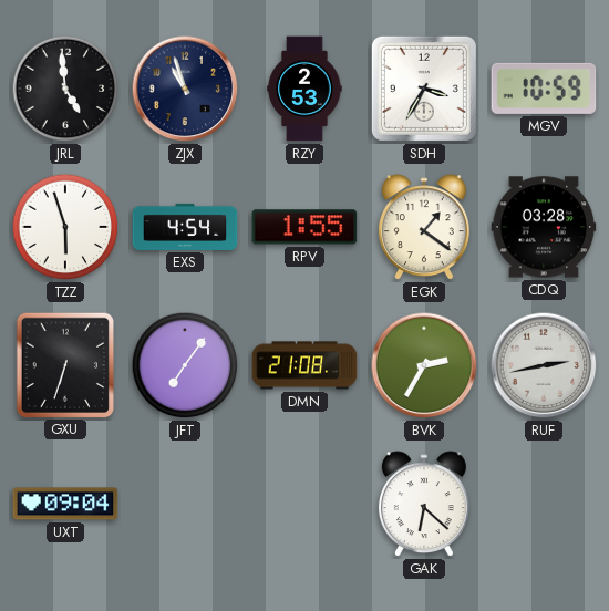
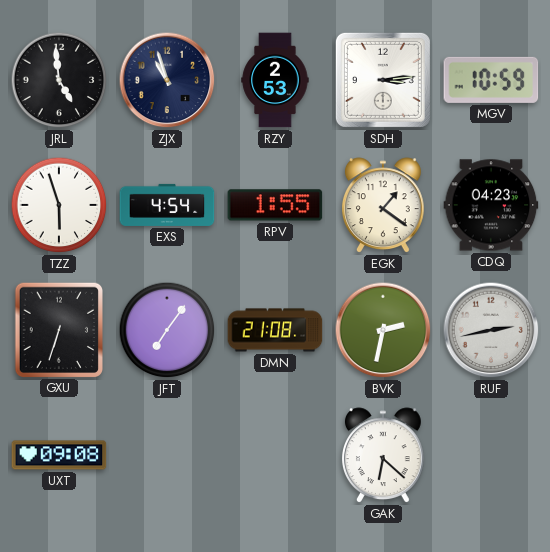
SDH: 3:35 -> 3:14 (383, 80)
CDQ: 03:28 -> 04:23 (491, 205)
BVK: 2:35 -> 2:32 (383, 330)
UXT: 09:04 -> 09:08 (59, 455)
